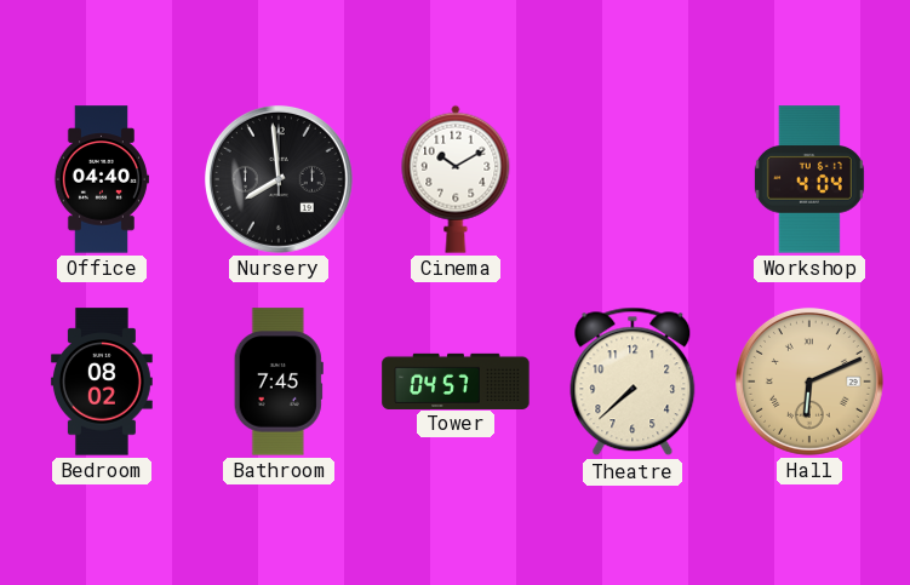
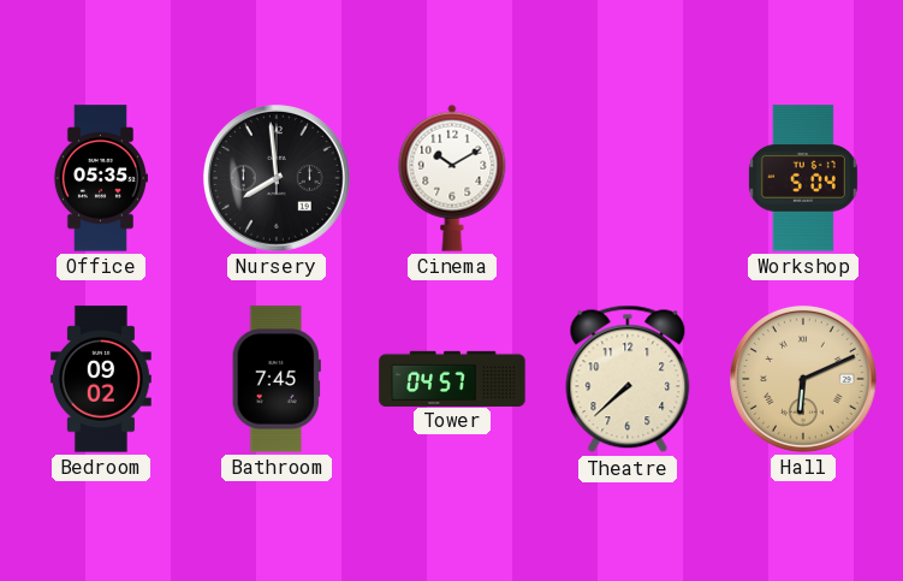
Office: 04:40 -> 05:35 (100, 178)
Workshop: 4:04 -> 5:04 (803, 178)
Bedroom: 08:02 -> 09:02 (101, 379)
